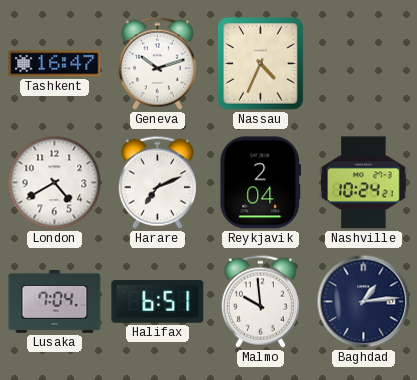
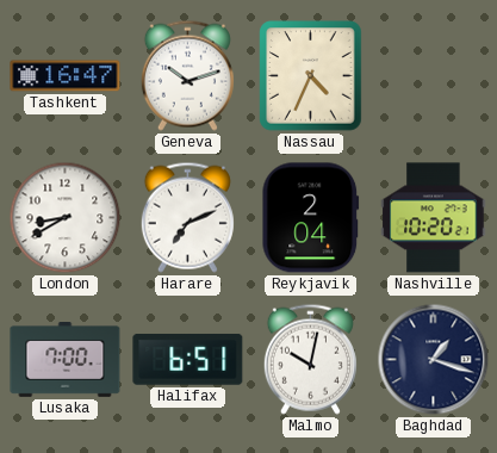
London: 4:40 -> 8:40 (66, 218)
Nashville: 10:24 -> 10:20 (434, 218)
Lusaka: 7:04 -> 7:00 (66, 360)
Malmo: 9:59 -> 10:02 (310, 359)
Baghdad: 1:14 -> 1:18 (434, 360)
